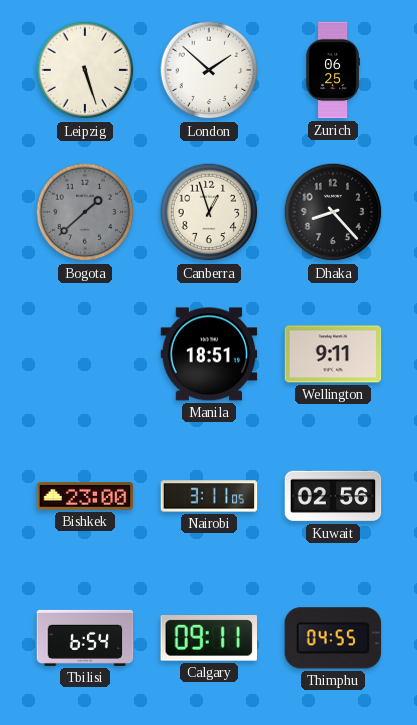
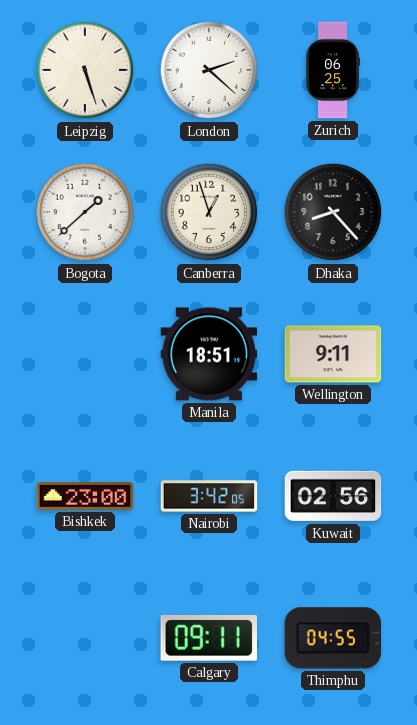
London: 1:52 -> 2:22 (209, 70)
Bogota dial: grey -> white (85, 212)
Nairobi: 3:11 -> 3:42 (209, 496)
Tbilisi: 6:54 -> none (85, 638)
